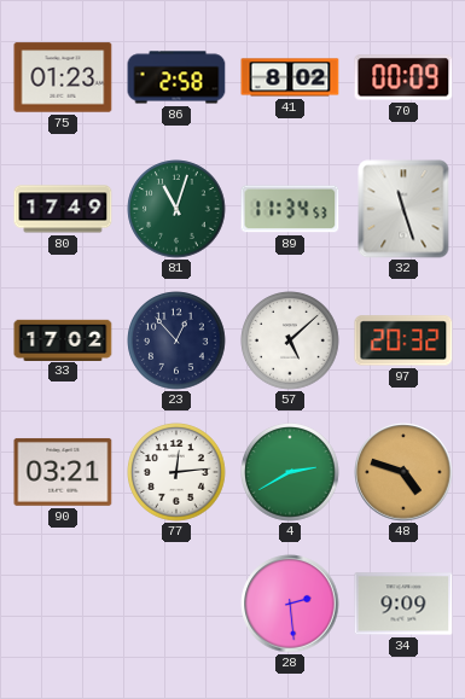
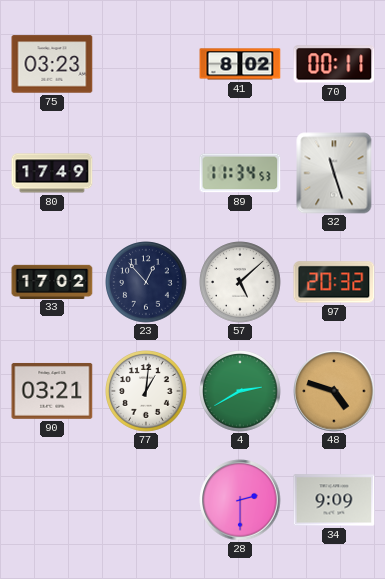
75: 01:23 -> 03:23 (52, 64)
86: 2:58 -> none (176, 77)
70: 00:09 -> 00:11 (334, 64)
81: 11:03 -> none (176, 209)
77: 12:14 -> 1:01 (146, 391)
28: 2:29 -> 2:30 (240, 500)
